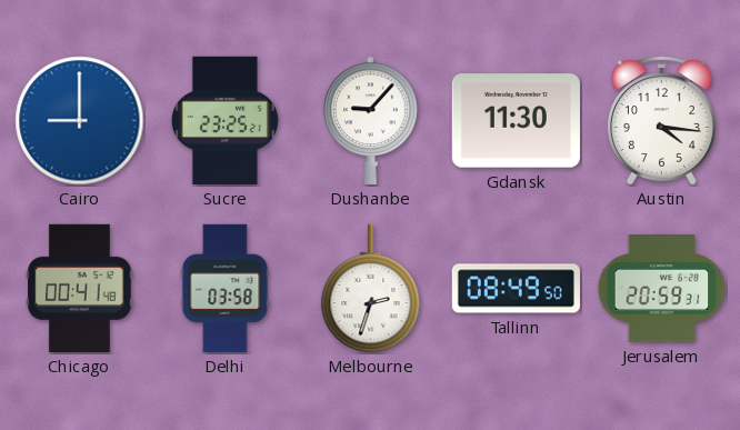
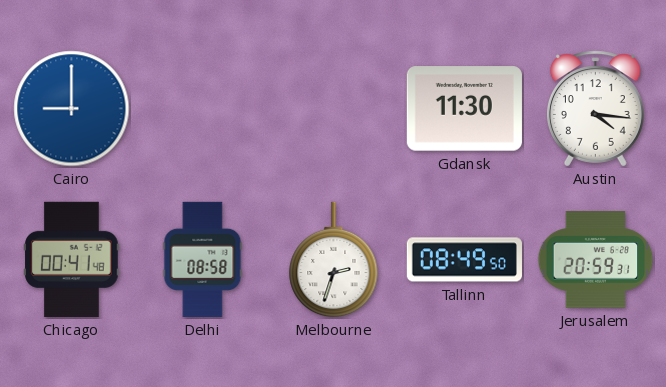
Sucre: 23:25 -> none (224, 120)
Dushanbe: 9:07 -> none (371, 120)
Delhi: 03:58 -> 08:58 (203, 259)
